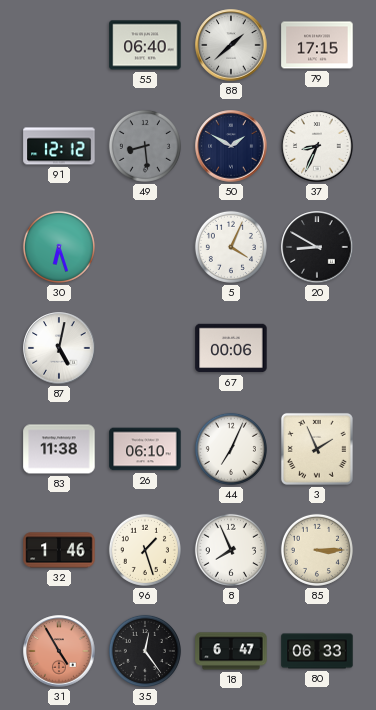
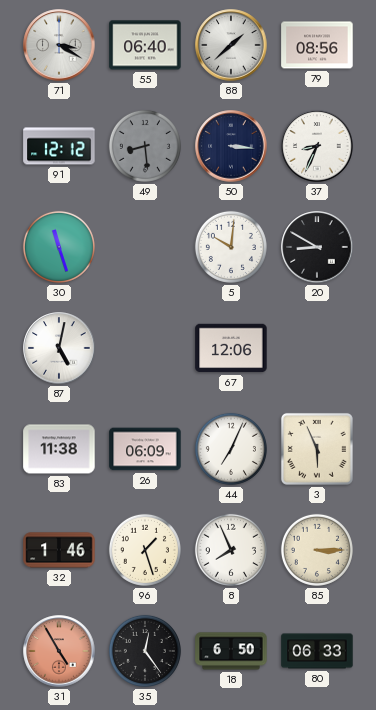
71: none -> 3:20 (59, 45)
79: 17:15 -> 08:56 (317, 45)
50: 1:50 -> 3:16 (231, 146)
30: 6:27 -> 11:27 (59, 247)
5: 4:04 -> 10:01 (231, 247)
67: 00:06 -> 12:06 (231, 348)
26: 06:10 -> 06:09 (145, 449)
3: 1:56 -> 5:56 (317, 449)
18: 6:47 -> 6:50 (231, 651)
